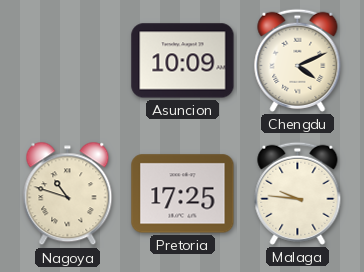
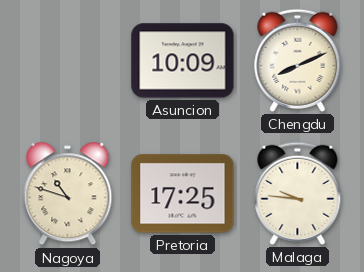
Chengdu: 4:11 -> 8:11 (298, 60)
